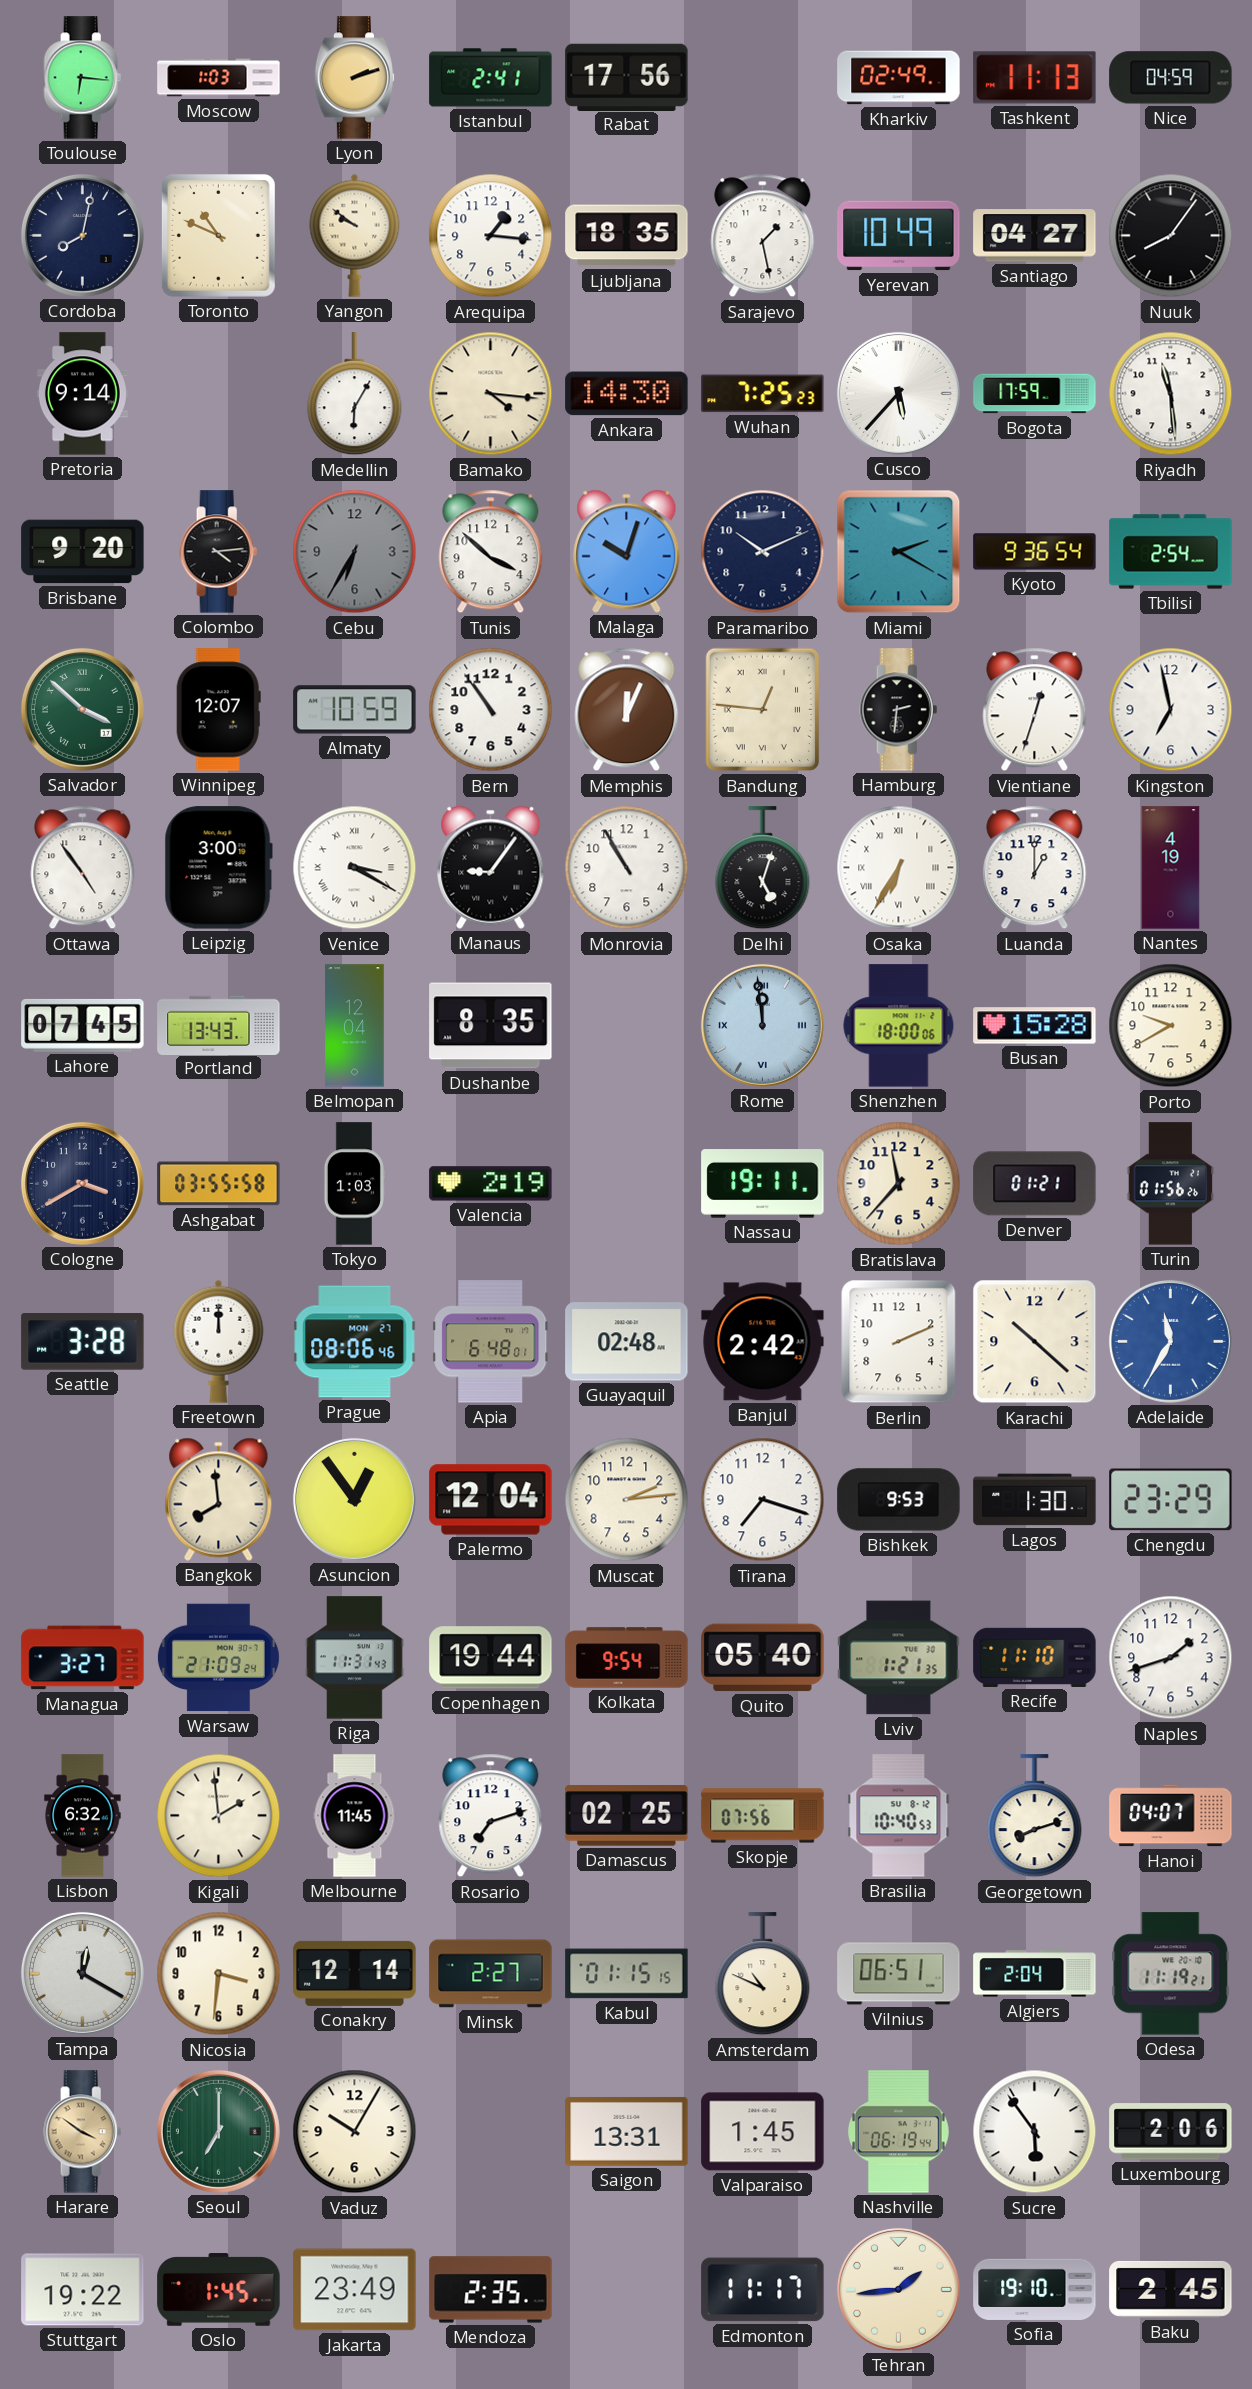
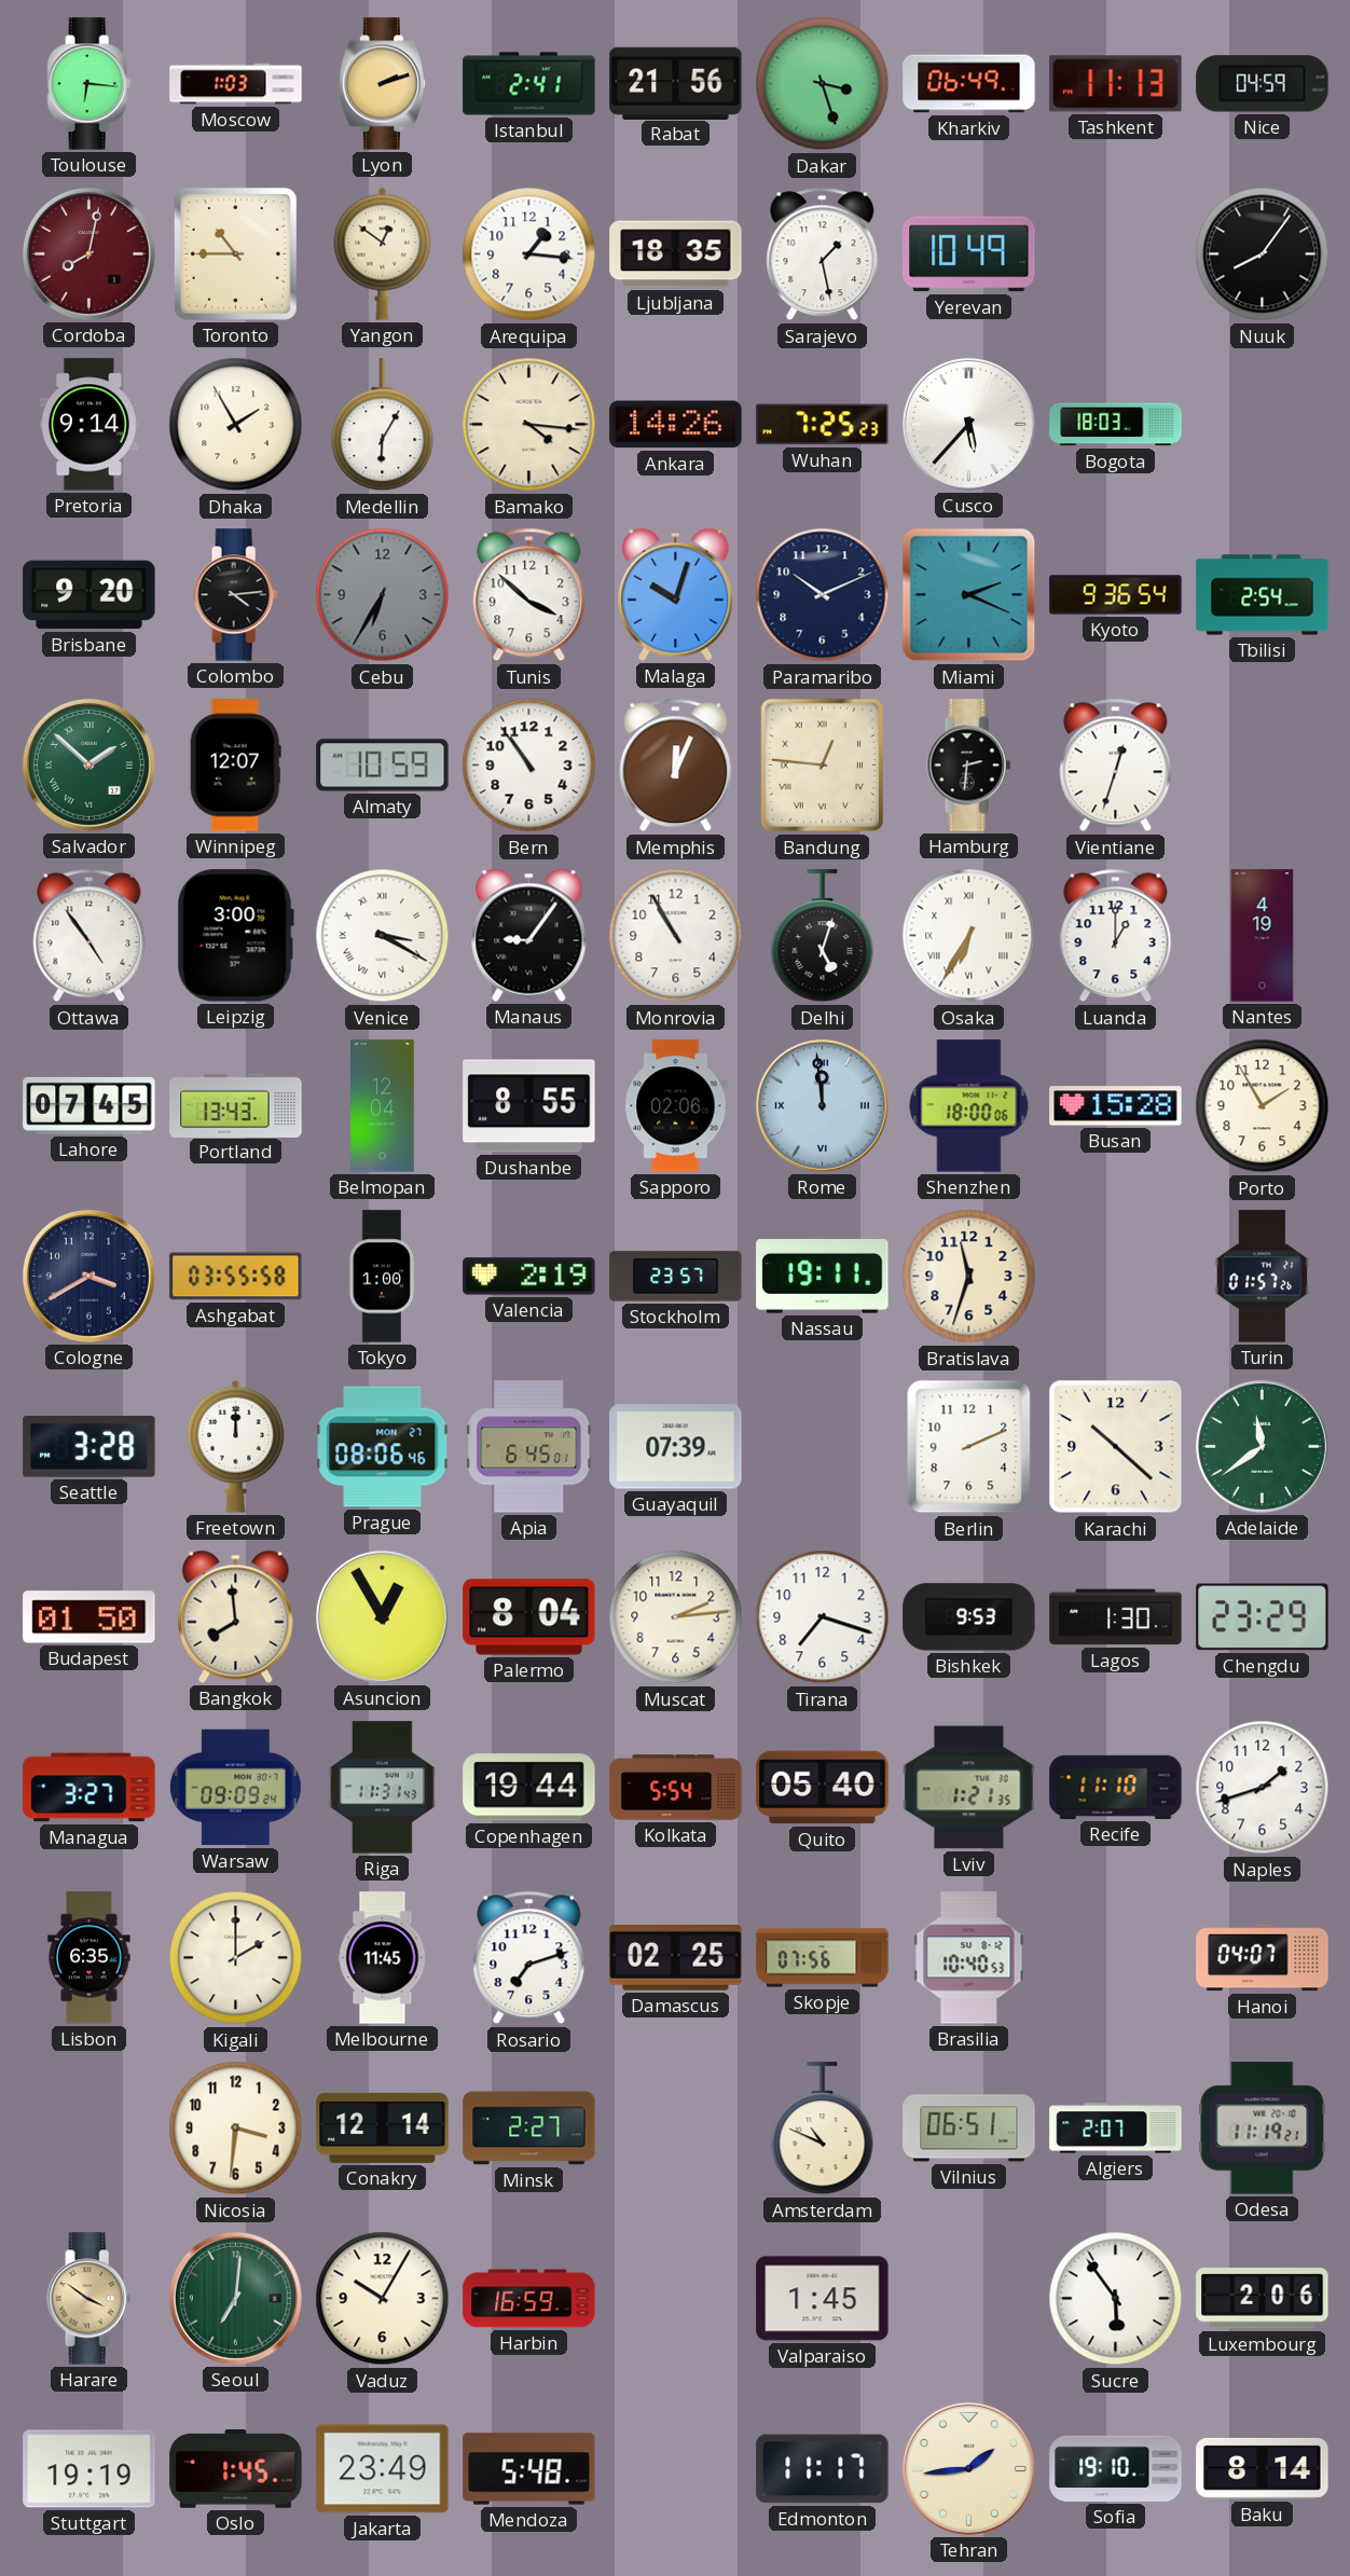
Rabat: 17:56 -> 21:56 (676, 83)
Dakar: none -> 3:27 (823, 84)
Kharkiv: 02:49 -> 06:49 (969, 84)
Cordoba dial: navy -> burgundy (88, 253)
Toronto: 10:49 -> 10:45 (235, 253)
Yangon: 9:51 -> 12:51 (383, 253)
Santiago: 04:27 -> none (1035, 236)
Dhaka: none -> 1:55 (236, 425)
Ankara: 14:30 -> 14:26 (676, 425)
Bogota: 17:59 -> 18:03 (1116, 425)
Riyadh: 11:29 -> none (1171, 394)
Miami: 2:20 -> 2:19 (969, 595)
Salvador: 3:52 -> 1:52 (88, 764)
Kingston: 6:58 -> none (1171, 710)
Dushanbe: 8:35 -> 8:55 (529, 1106)
Sapporo: none -> 02:06 (676, 1106)
Porto: 9:40 -> 1:55 (1263, 1106)
Tokyo: 1:03 -> 1:00 (382, 1277)
Stockholm: none -> 23:57 (676, 1277)
Bratislava: 11:37 -> 11:33 (969, 1277)
Denver: 01:21 -> none (1035, 1184)
Turin: 01:56 -> 01:57 (1263, 1277)
Apia: 6:48 -> 6:45 (529, 1447)
Guayaquil: 02:48 -> 07:39 (676, 1447)
Banjul: 2:42 -> none (763, 1342)
Adelaide: 11:35 -> 11:39 (1262, 1446)
Adelaide dial: blue -> green (1262, 1446)
Budapest: none -> 01:50 (89, 1617)
Asuncion: 12:54 -> 12:55 (382, 1616)
Palermo: 12:04 -> 8:04 (529, 1617)
Warsaw: 21:09 -> 09:09 (235, 1788)
Kolkata: 9:54 -> 5:54 (676, 1788)
Lisbon: 6:32 -> 6:35 (89, 1958)
Kigali: 1:59 -> 2:00 (236, 1958)
Georgetown: 8:12 -> none (1035, 1816)
Tampa: 12:20 -> none (82, 1973)
Kabul: 01:15 -> none (627, 1974)
Algiers: 2:04 -> 2:07 (1116, 2129)
Seoul: 7:00 -> 7:01 (235, 2298)
Harbin: none -> 16:59 (529, 2299)
Saigon: 13:31 -> none (627, 2131)
Nashville: 06:19 -> none (899, 2132)
Stuttgart: 19:22 -> 19:19 (89, 2469)
Mendoza: 2:35 -> 5:48 (529, 2469)
Baku: 2:45 -> 8:14 (1263, 2468)
